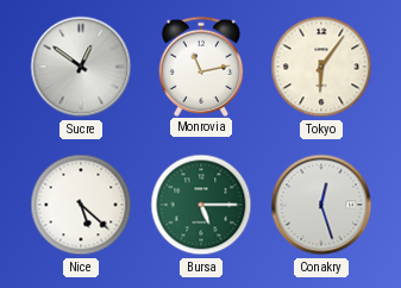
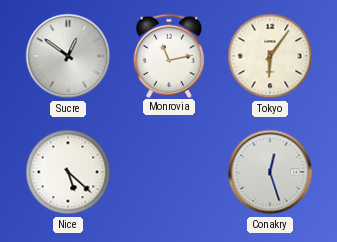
Bursa: 5:15 -> none (201, 205)
